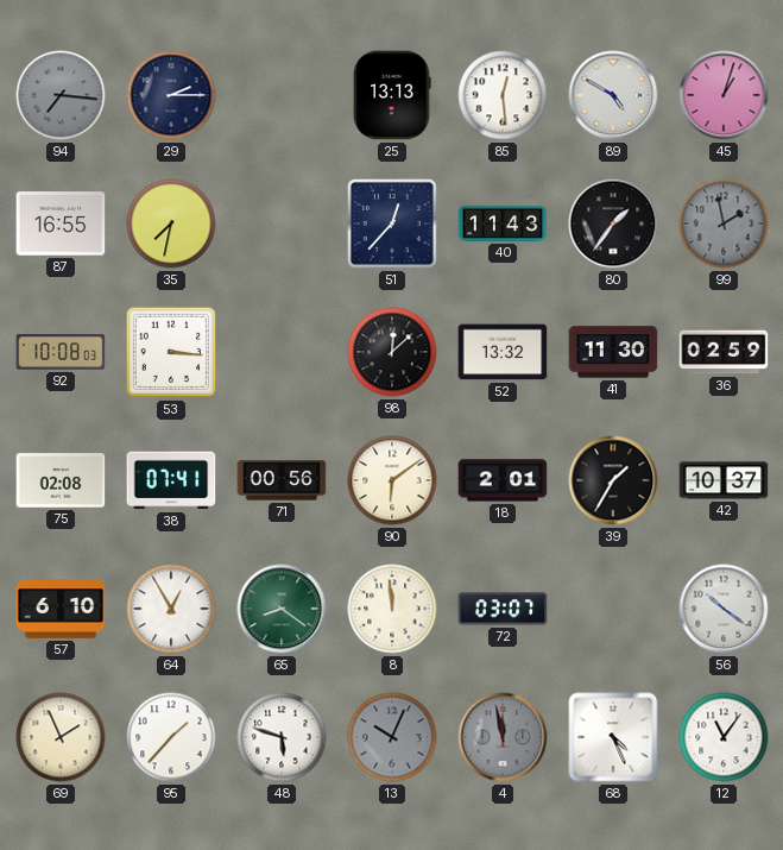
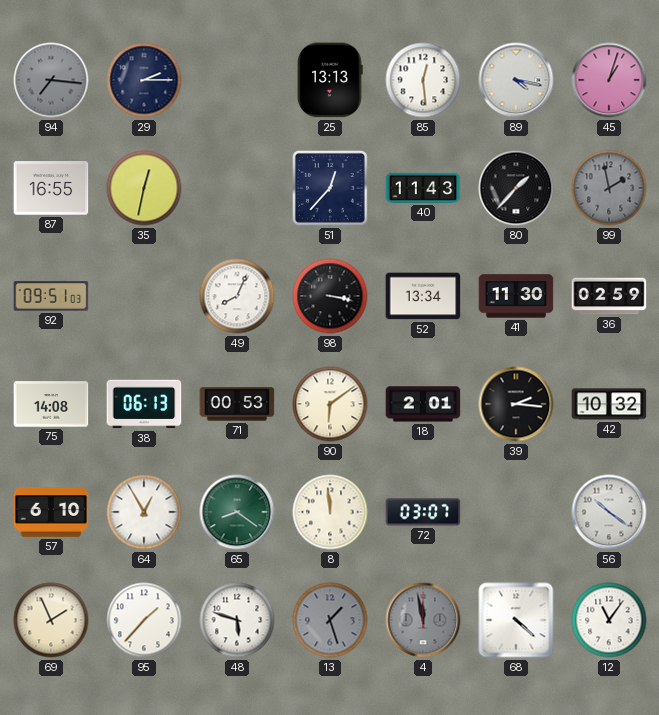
89: 4:50 -> 4:17 (516, 80)
35: 7:32 -> 12:32 (144, 188)
80: 1:36 -> 1:37 (516, 188)
92: 10:08 -> 09:51 (51, 296)
53: 3:16 -> none (171, 352)
49: none -> 8:04 (237, 296)
98: 12:08 -> 3:17 (330, 296)
52: 13:32 -> 13:34 (423, 296)
75: 02:08 -> 14:08 (51, 404)
38: 07:41 -> 06:13 (144, 404)
71: 00:56 -> 00:53 (237, 404)
39: 1:35 -> 2:16 (516, 404)
42: 10:37 -> 10:32 (609, 404)
13: 10:04 -> 1:27 (330, 620)
68: 4:26 -> 4:22 (516, 620)
